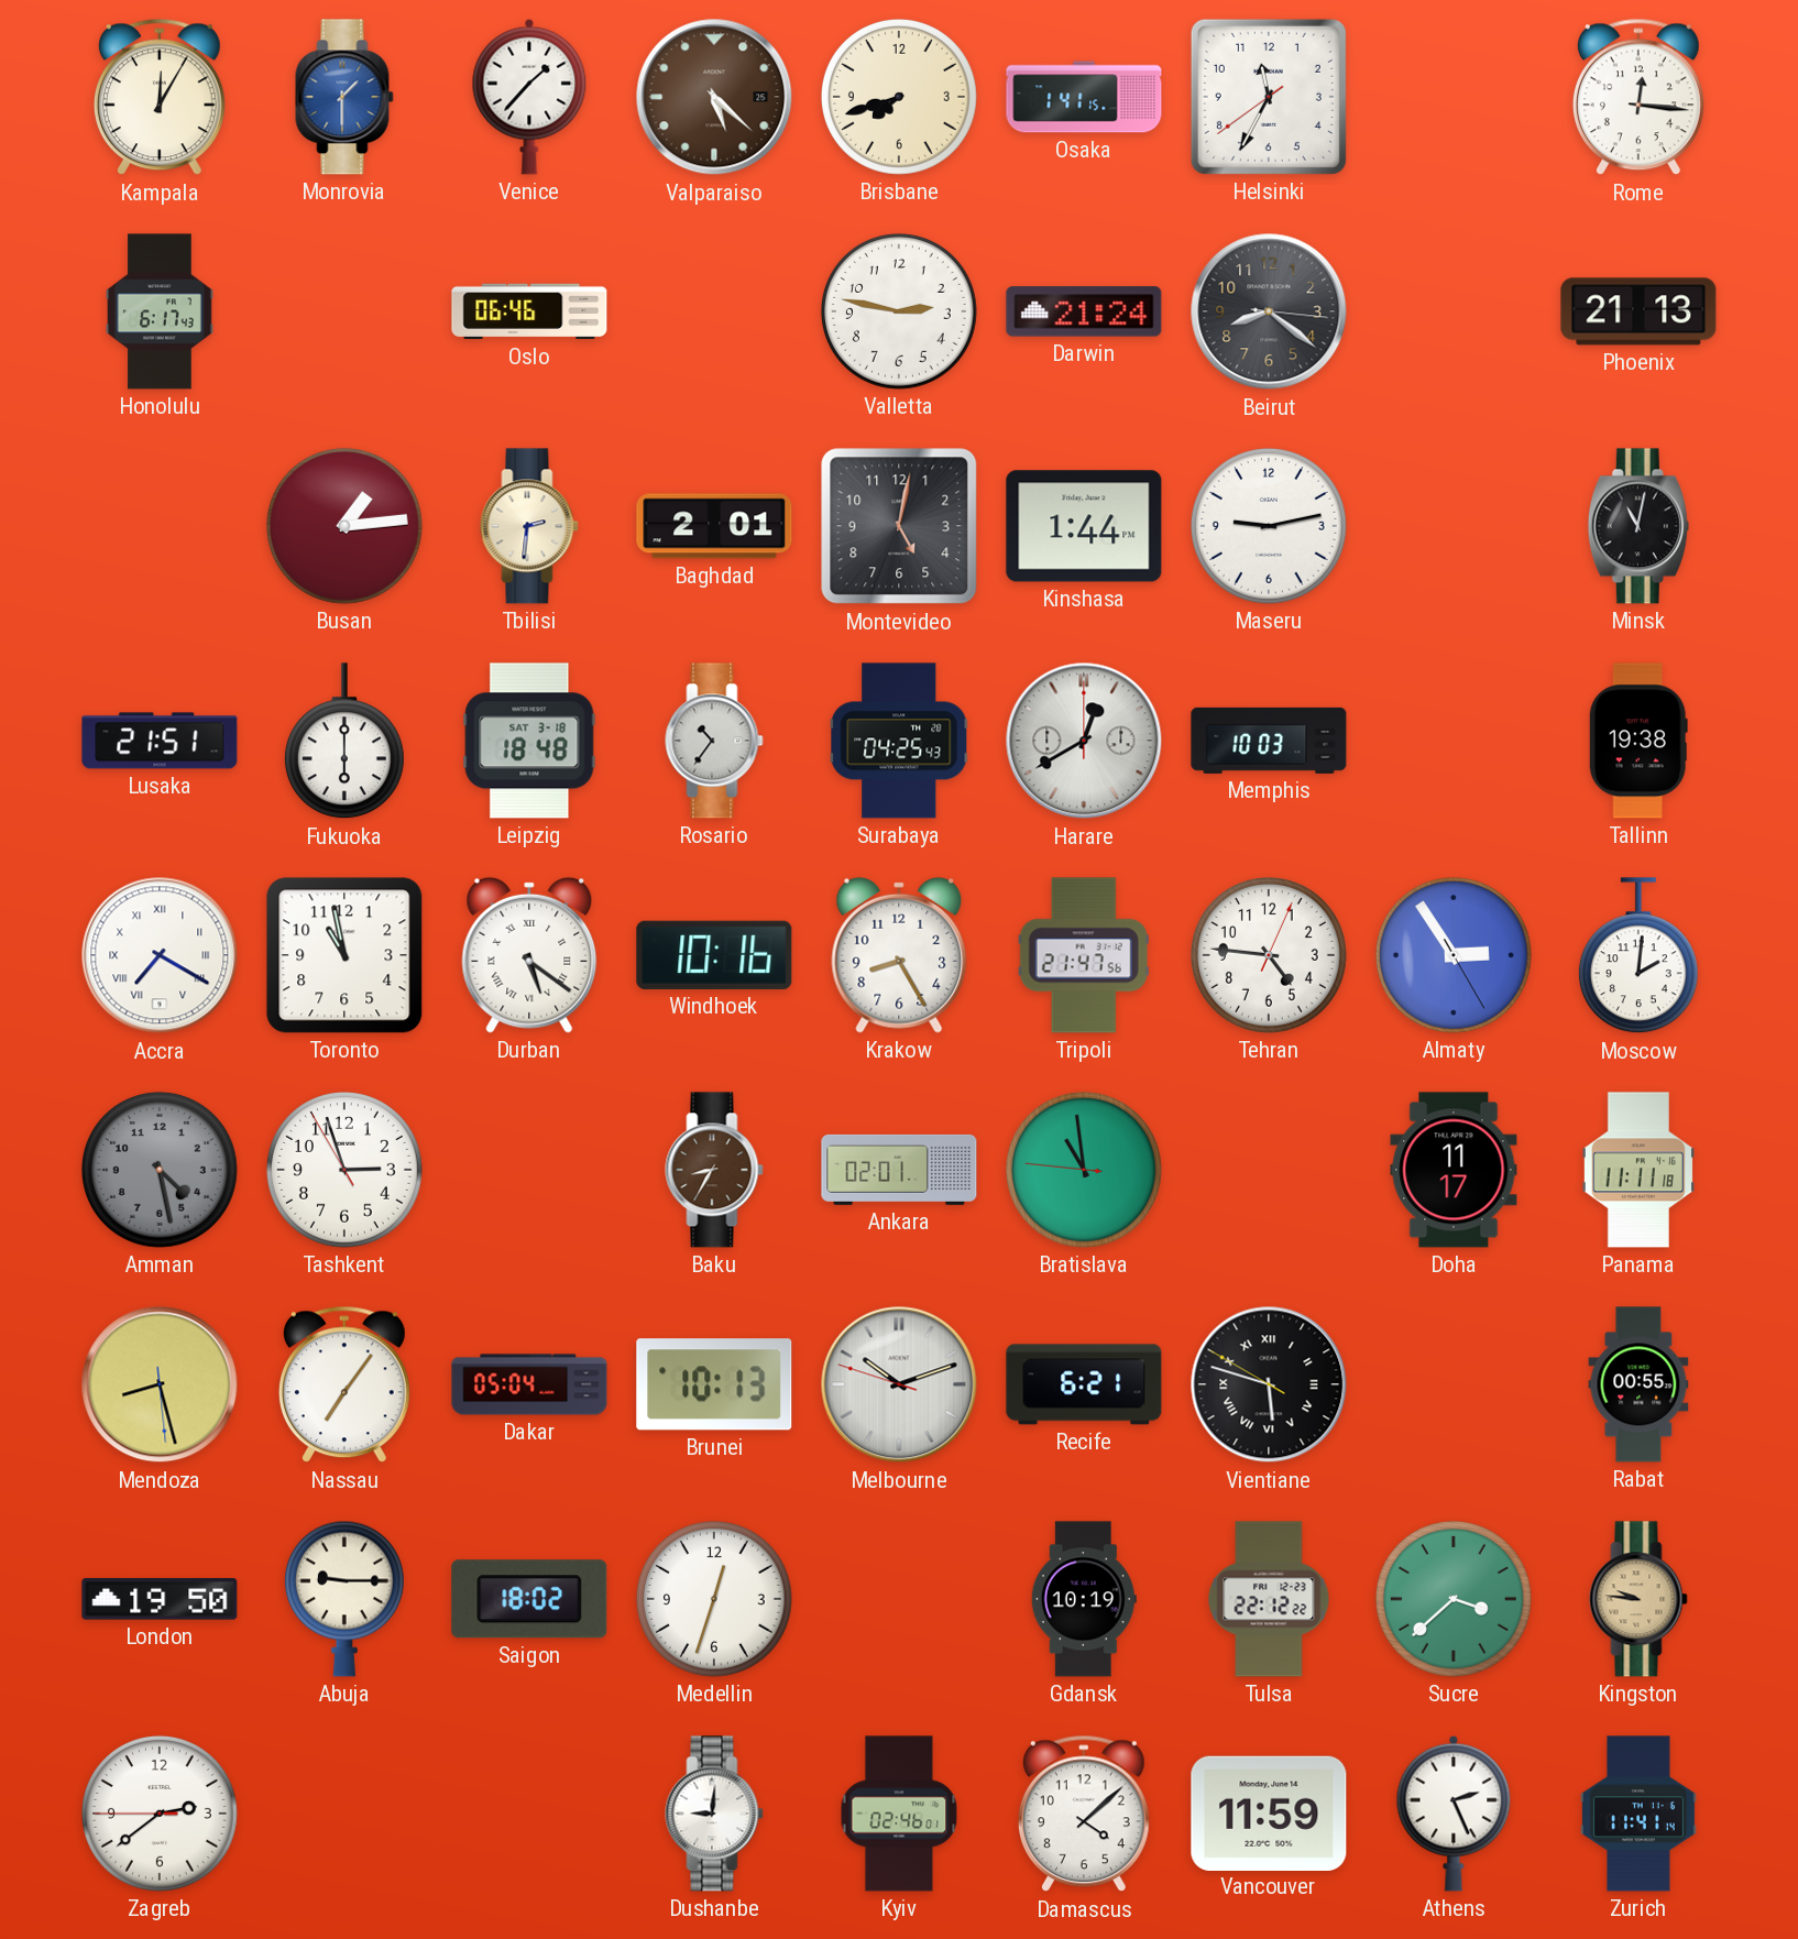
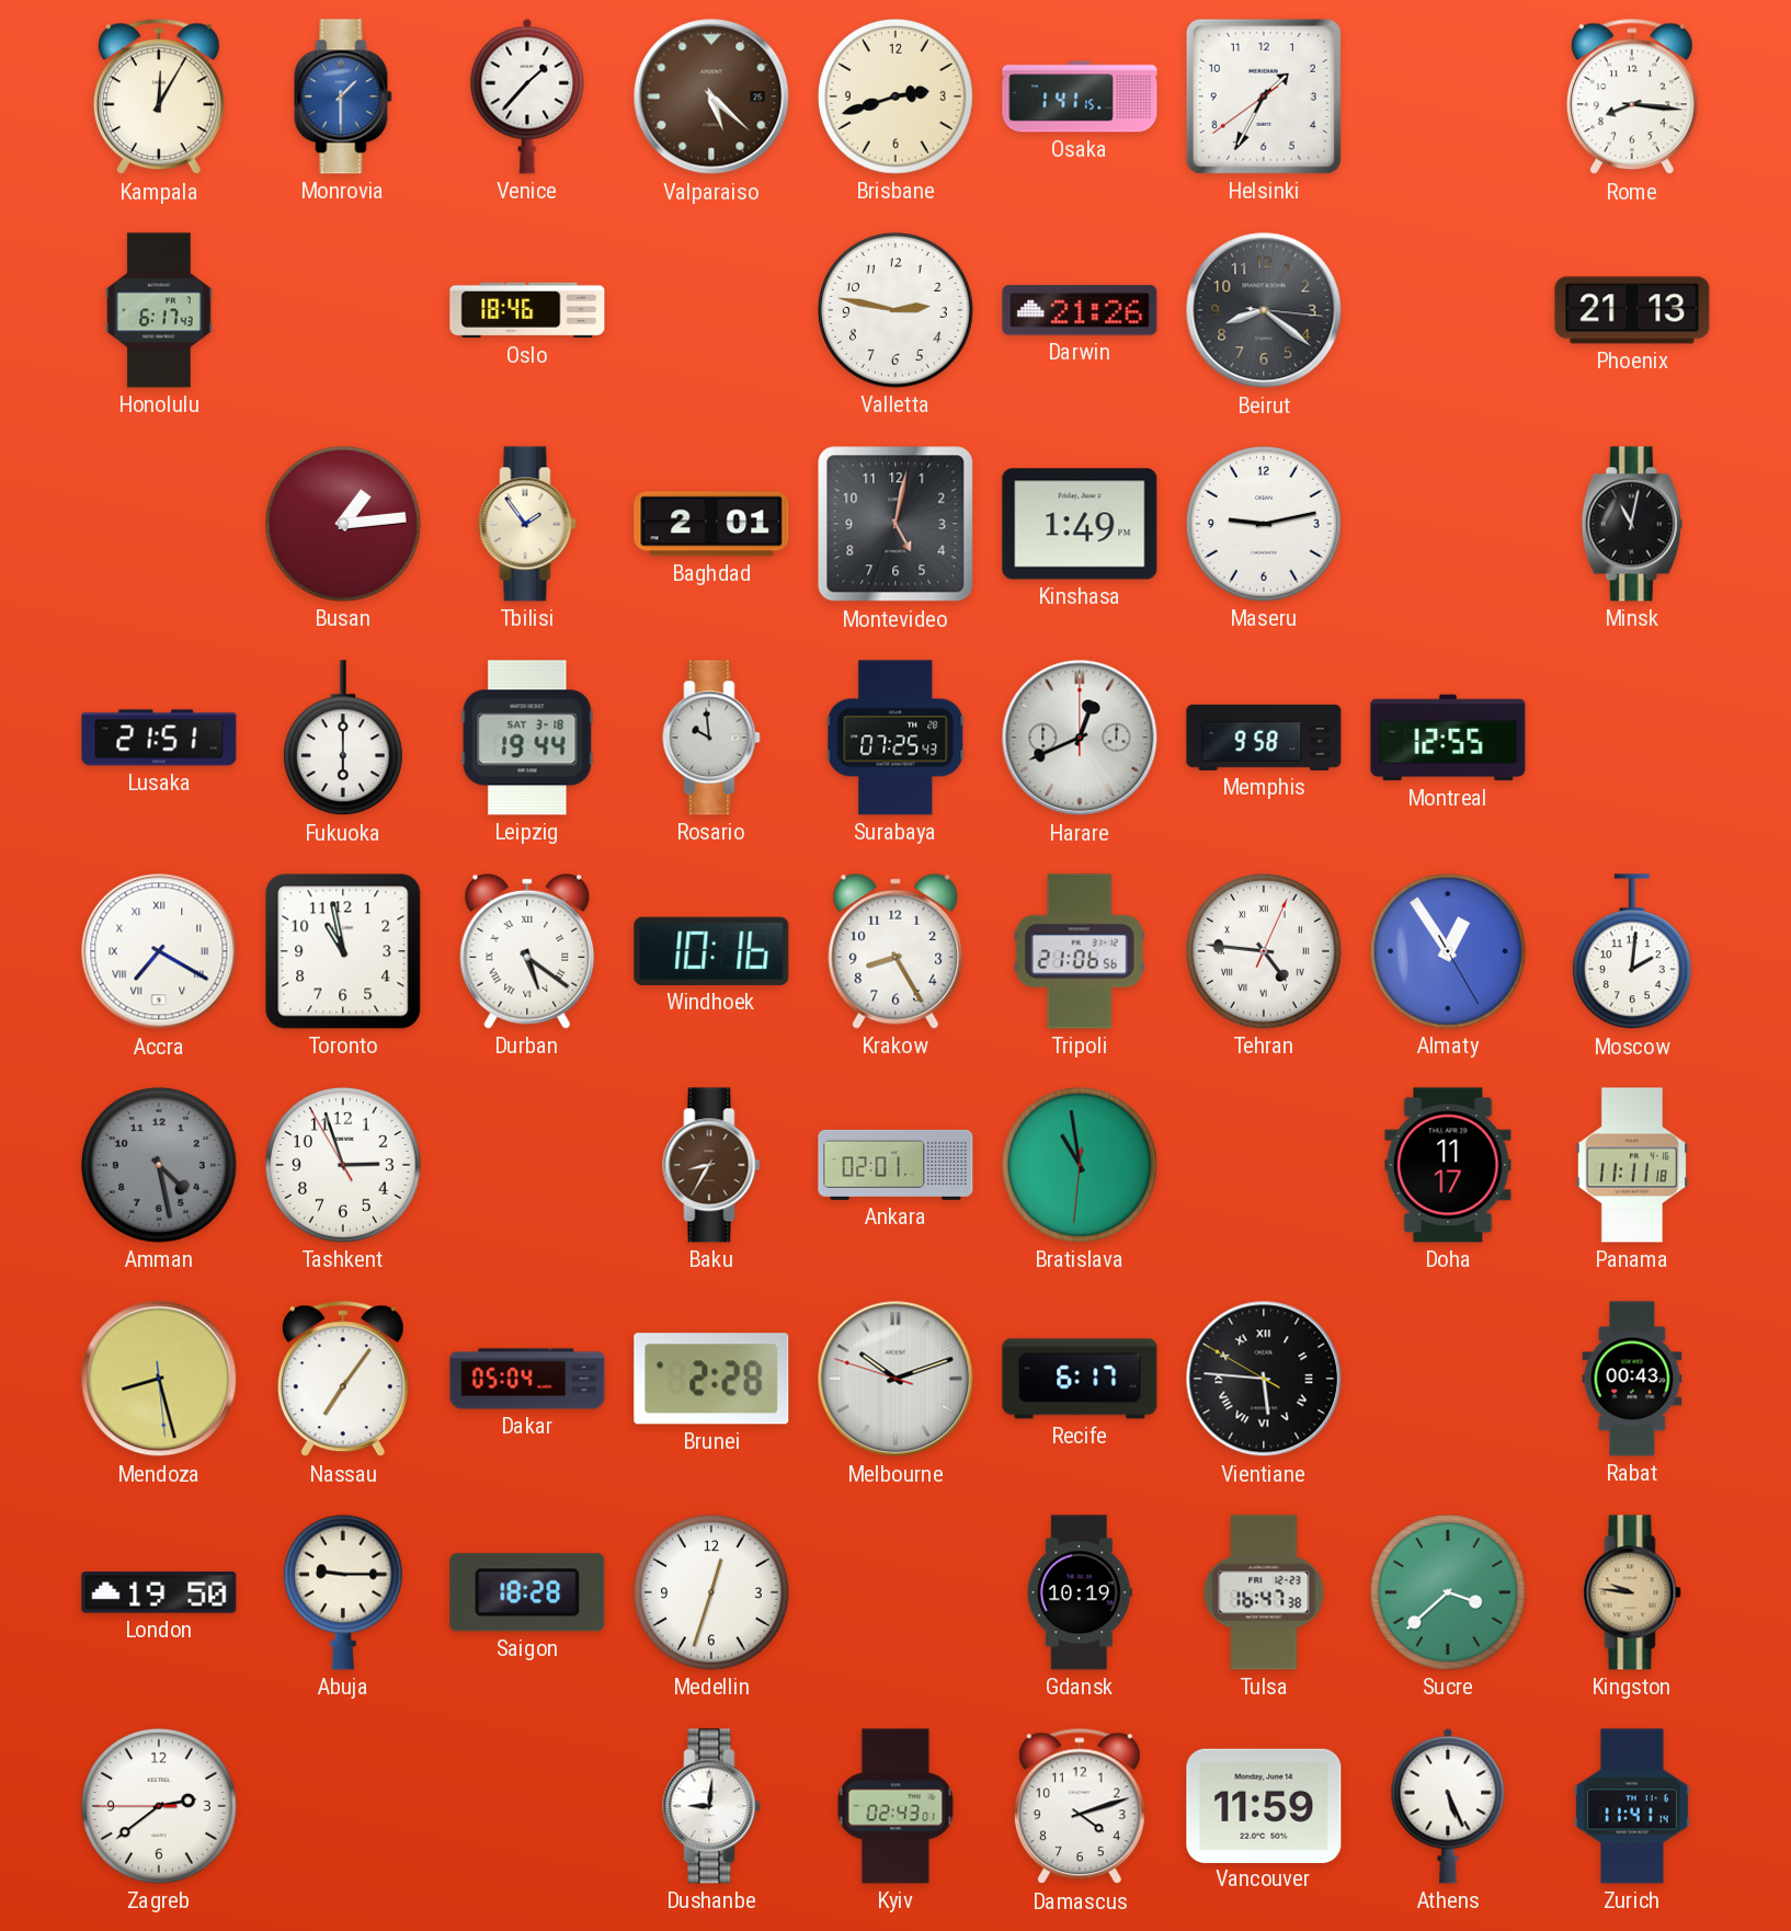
Brisbane: 7:42 -> 2:42 (895, 96)
Helsinki: 11:34 -> 1:34 (1264, 96)
Rome: 12:16 -> 8:16 (1632, 96)
Oslo: 06:46 -> 18:46 (527, 310)
Darwin: 21:24 -> 21:26 (1080, 310)
Tbilisi: 2:31 -> 1:54 (527, 524)
Kinshasa: 1:44 -> 1:49 (1080, 524)
Leipzig: 18:48 -> 19:44 (527, 738)
Rosario: 10:36 -> 9:59 (711, 738)
Surabaya: 04:25 -> 07:25 (895, 738)
Harare: 12:40 -> 12:41 (1080, 738)
Memphis: 10:03 -> 9:58 (1264, 738)
Montreal: none -> 12:55 (1448, 738)
Tallinn: 19:38 -> none (1638, 741)
Tripoli: 21:47 -> 21:06 (1080, 951)
Tehran numerals: Arabic -> Roman (1264, 951)
Almaty: 2:54 -> 12:54 (1448, 951)
Bratislava: 10:58:46 -> 10:58:31 (1080, 1165)
Brunei: 10:13 -> 2:28 (711, 1379)
Recife: 6:21 -> 6:17 (1080, 1379)
Vientiane: 5:47 -> 5:45 (1264, 1379)
Rabat: 00:55 -> 00:43 (1632, 1379)
Saigon: 18:02 -> 18:28 (527, 1592)
Tulsa: 22:12 -> 16:47 (1264, 1592)
Kyiv: 02:46 -> 02:43 (895, 1806)
Damascus: 4:08 -> 4:12 (1080, 1806)
Athens: 2:26 -> 5:26 (1448, 1806)
